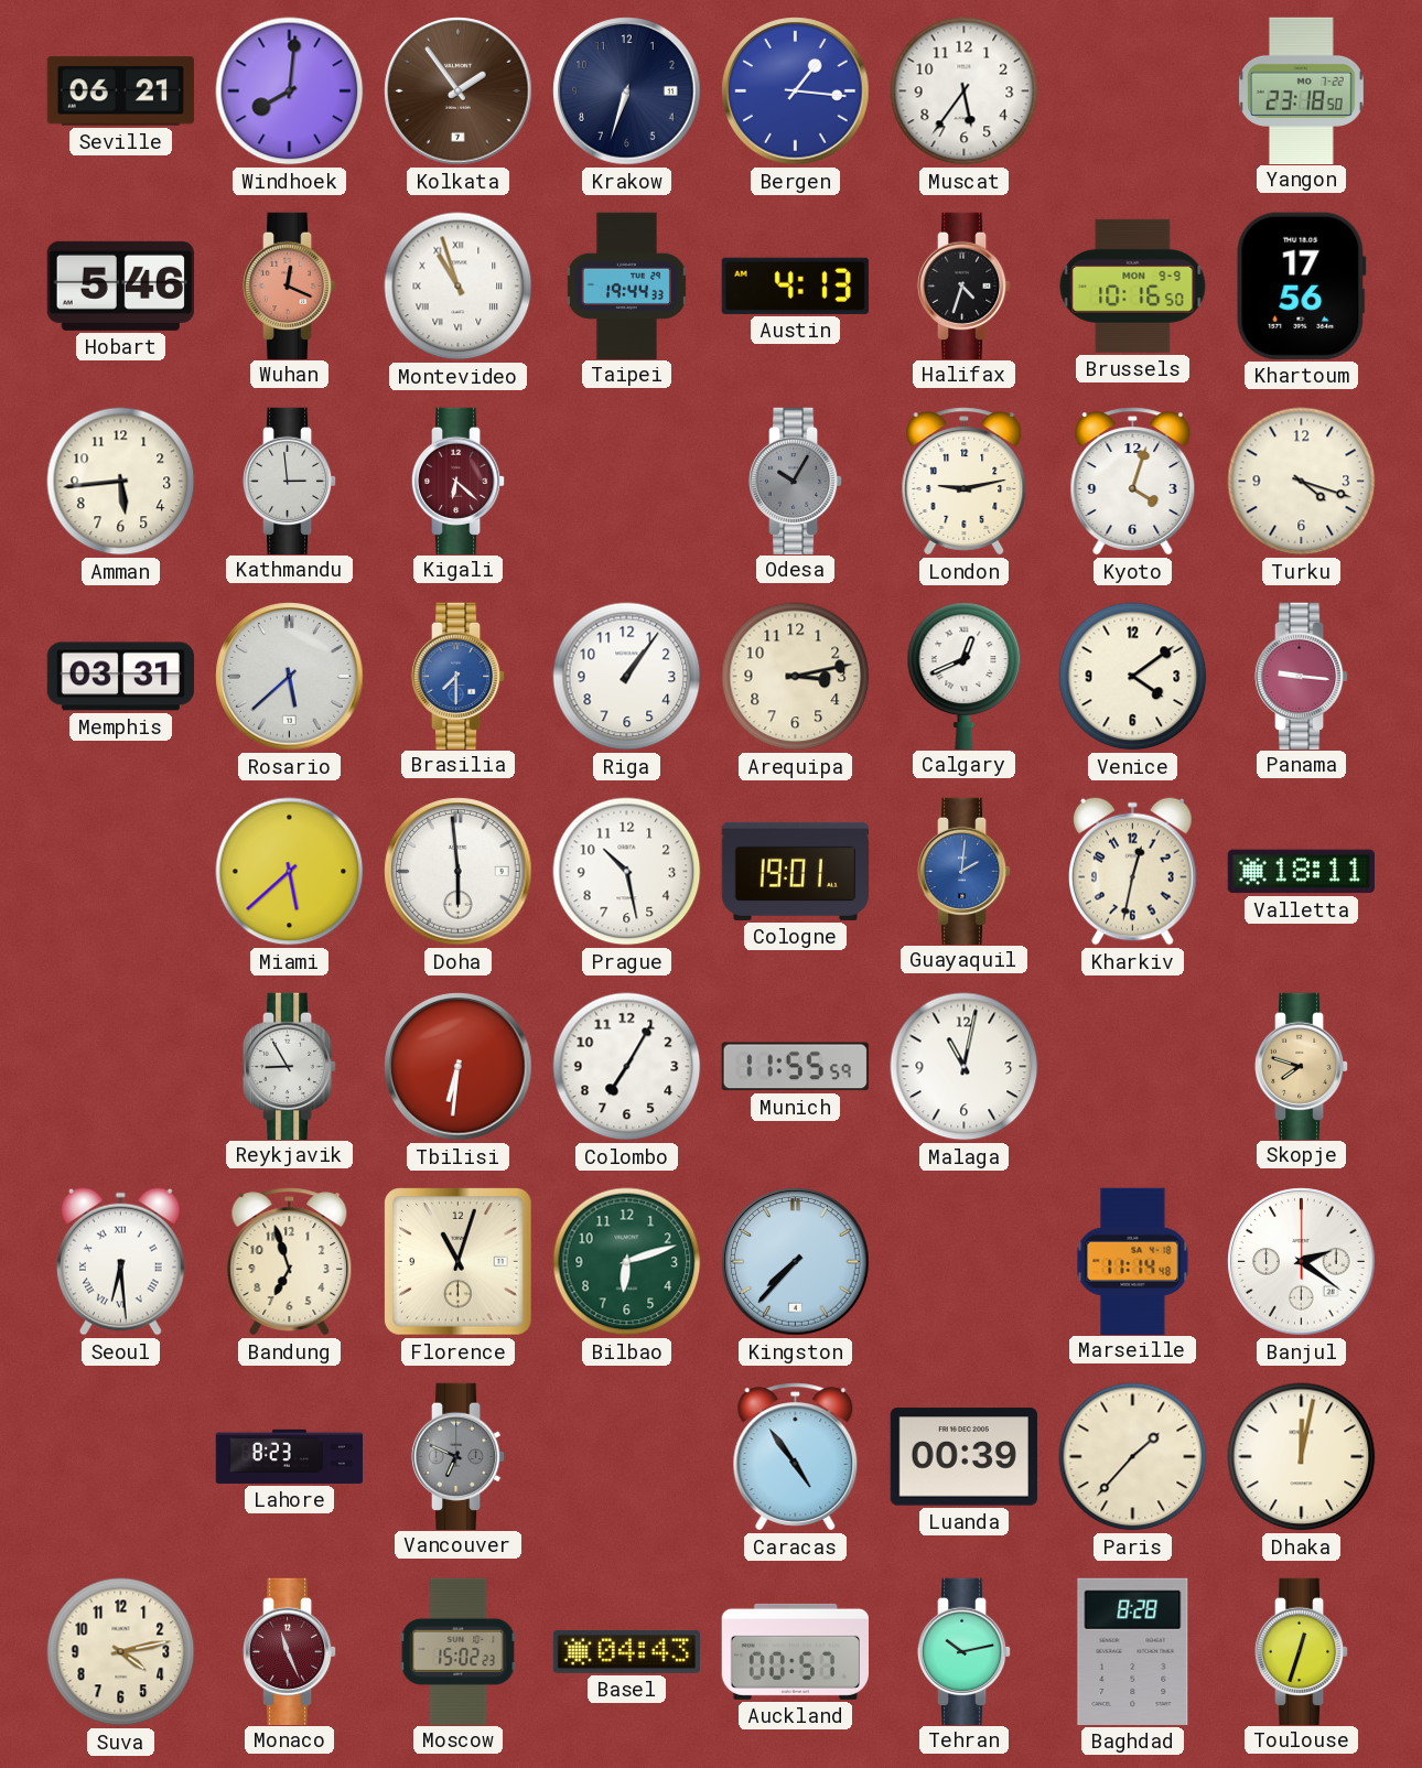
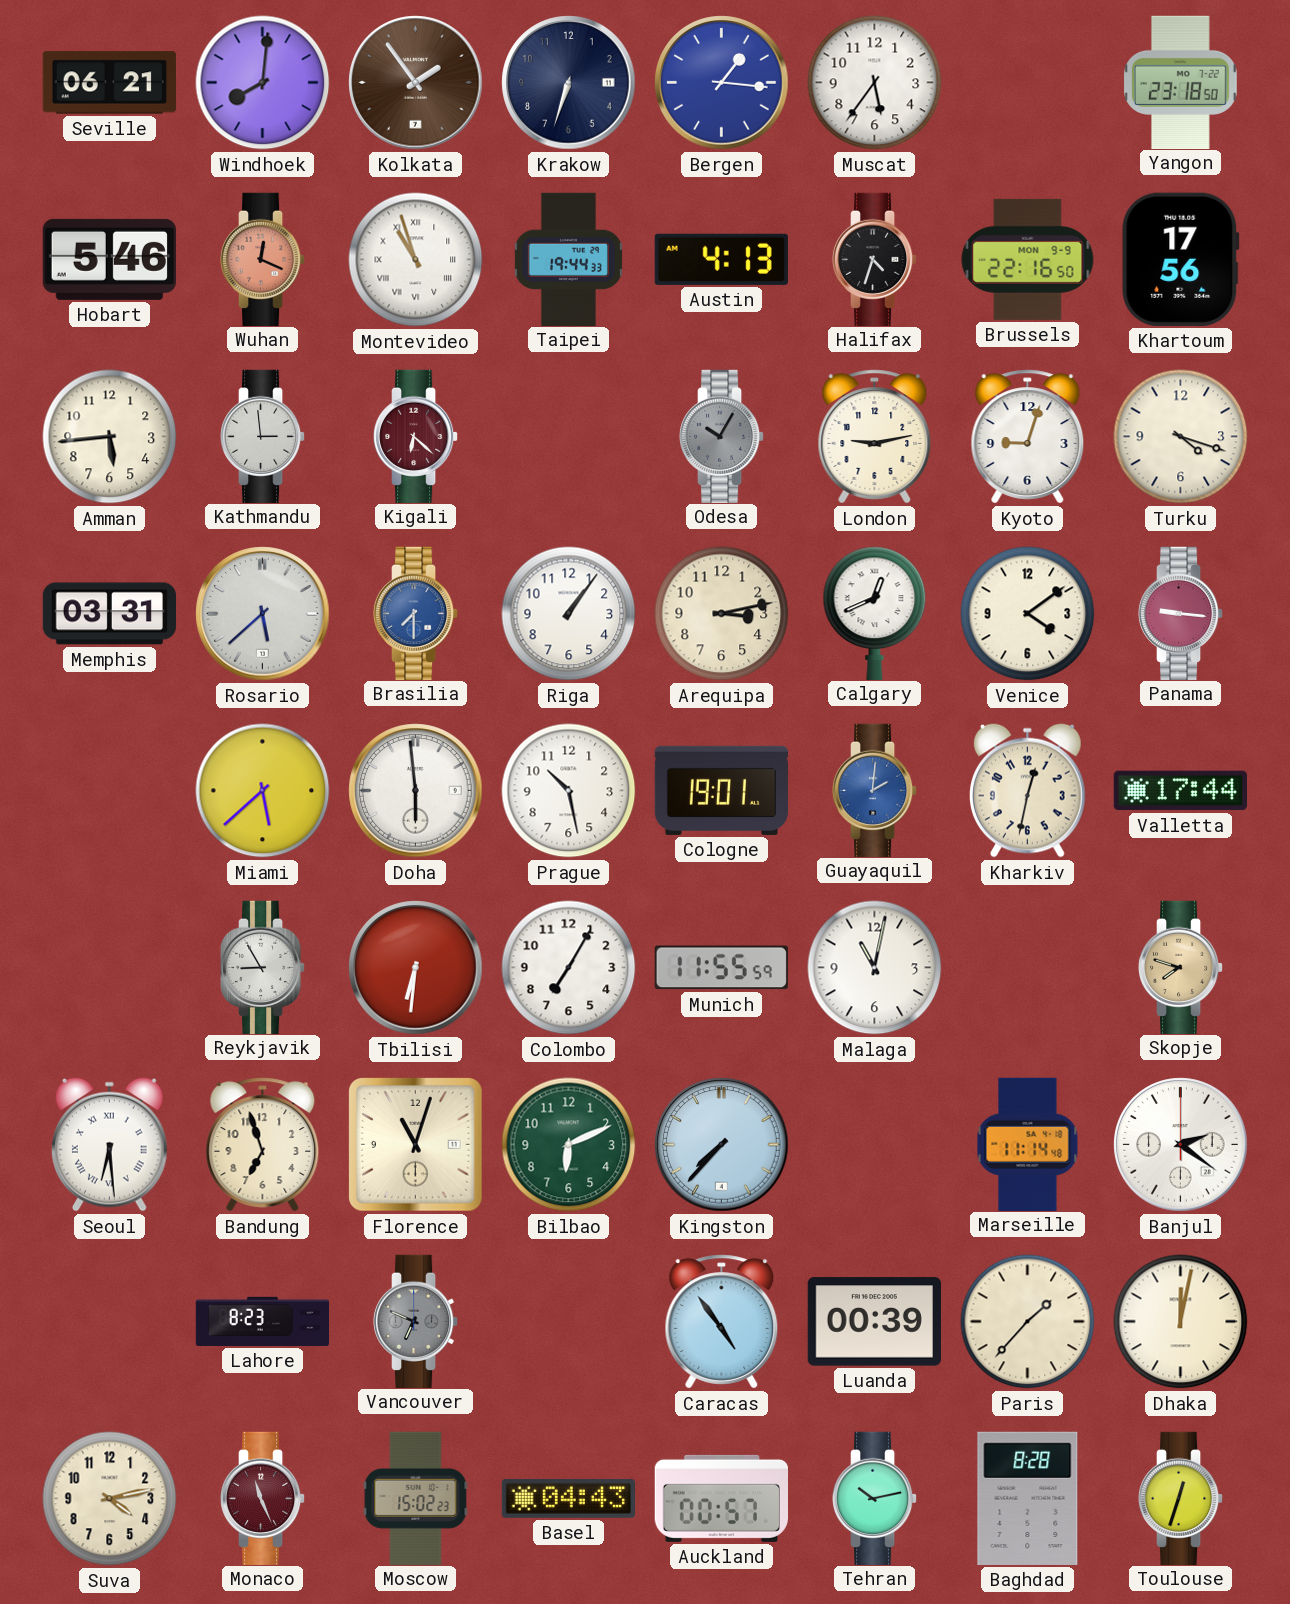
Brussels: 10:16 -> 22:16 (1028, 259)
Kyoto: 4:03 -> 9:03 (1028, 437)
Valletta: 18:11 -> 17:44 (1180, 791)
Bilbao: 6:12 -> 6:11 (569, 1145)
